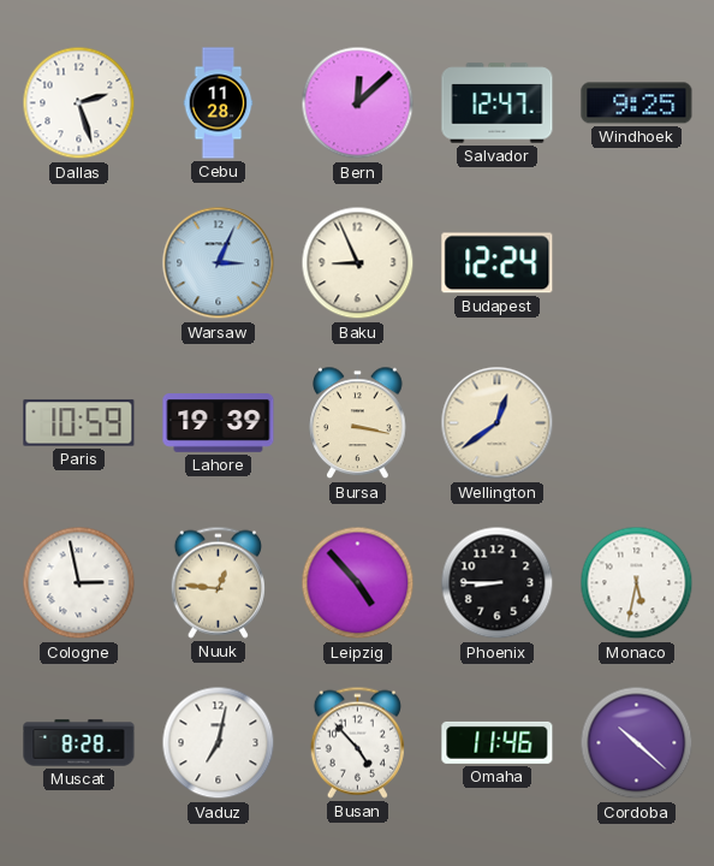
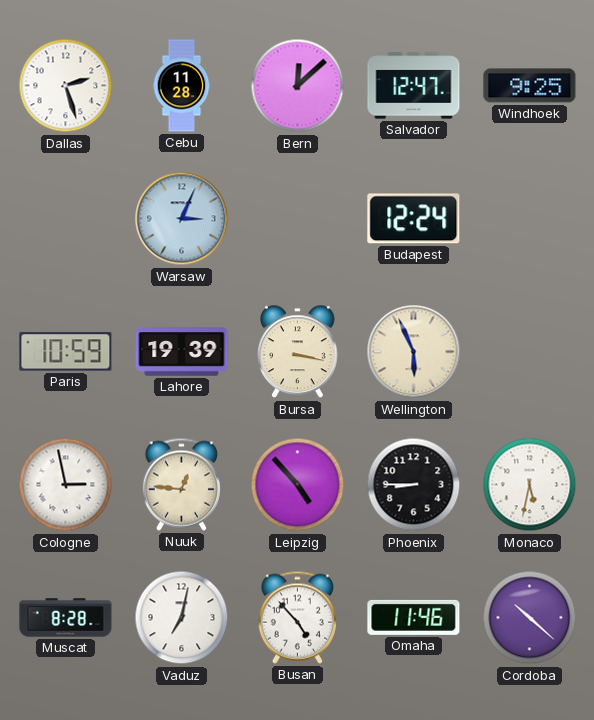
Baku: 8:56 -> none (358, 263)
Wellington: 12:39 -> 5:56 (414, 352)
